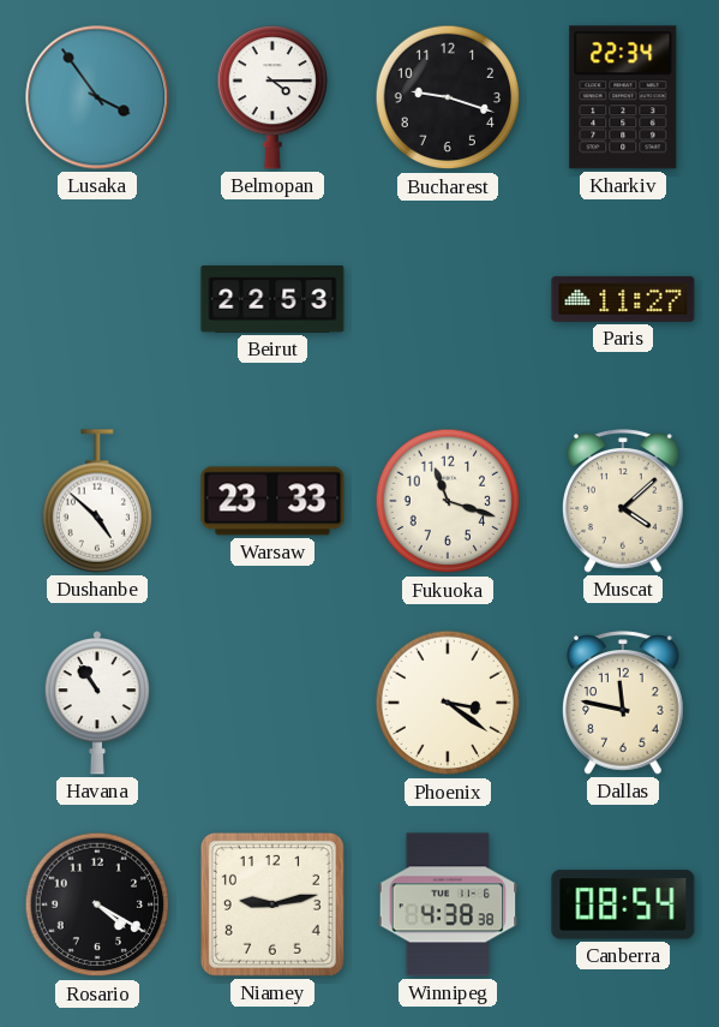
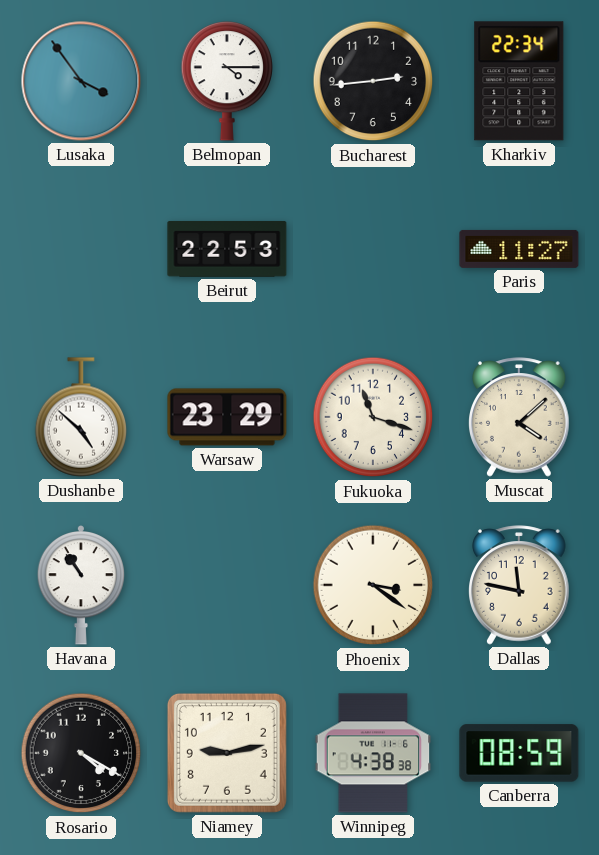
Bucharest: 9:18 -> 2:44 (373, 81)
Warsaw: 23:33 -> 23:29 (227, 417)
Canberra: 08:54 -> 08:59 (519, 753)
